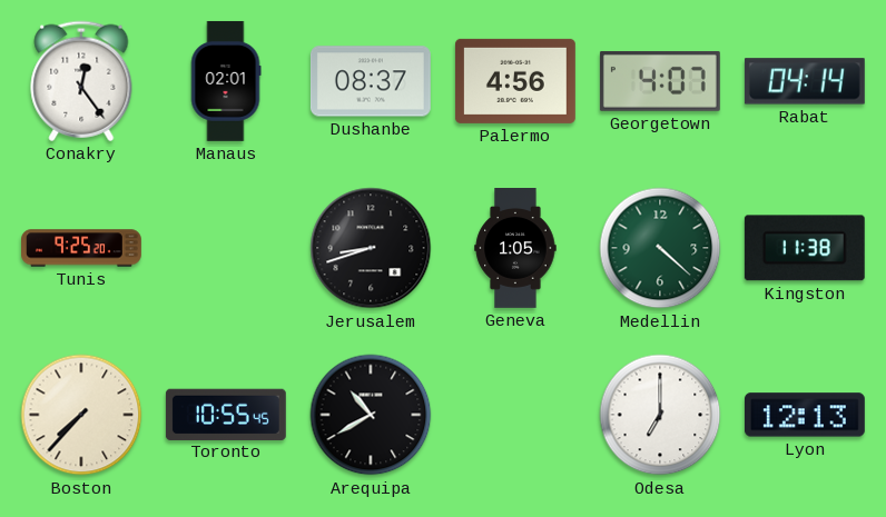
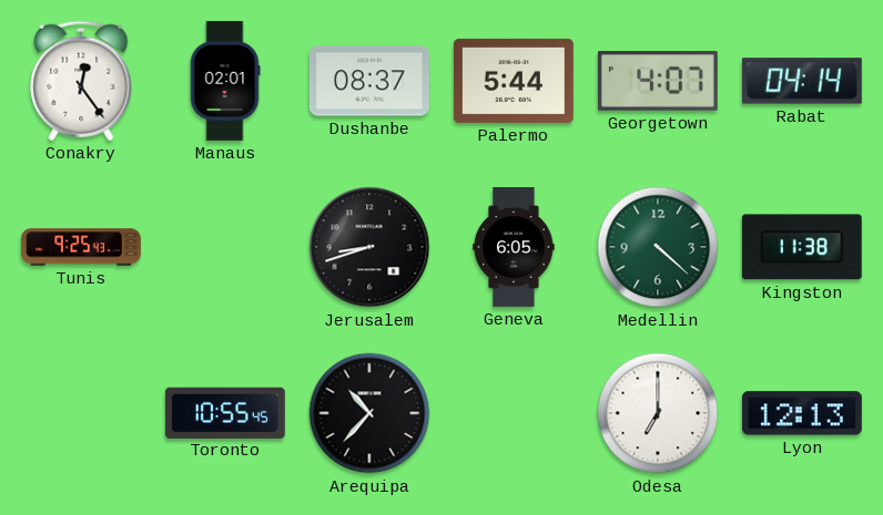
Palermo: 4:56 -> 5:44 (514, 81)
Tunis: 9:25:20 -> 9:25:43 (82, 247)
Geneva: 1:05 -> 6:05 (514, 248)
Boston: 7:37 -> none (81, 415)
Arequipa: 10:40 -> 10:37 (369, 413)
